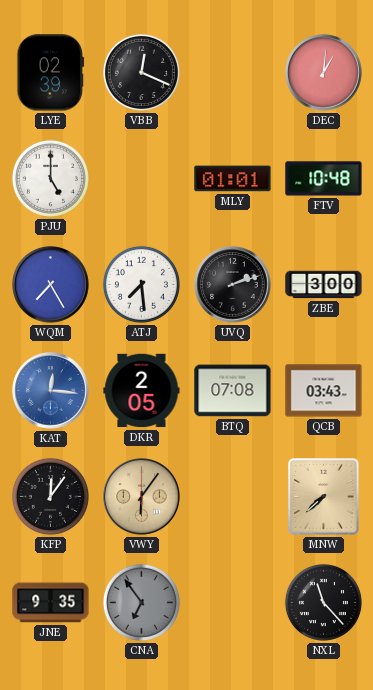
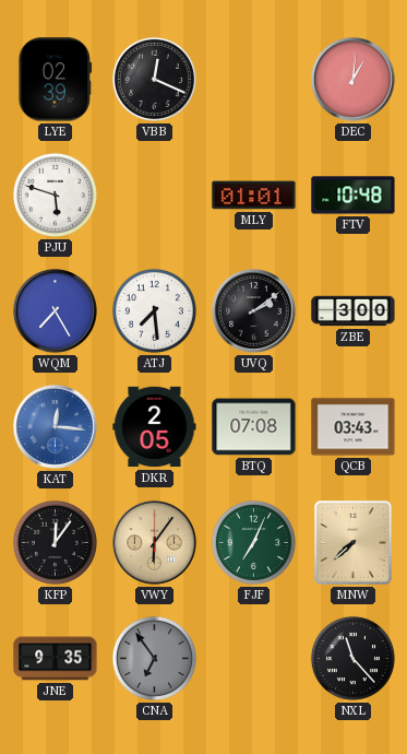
PJU: 5:00 -> 5:48 (55, 195)
UVQ: 2:12 -> 2:09 (254, 311)
FJF: none -> 7:04 (253, 542)
